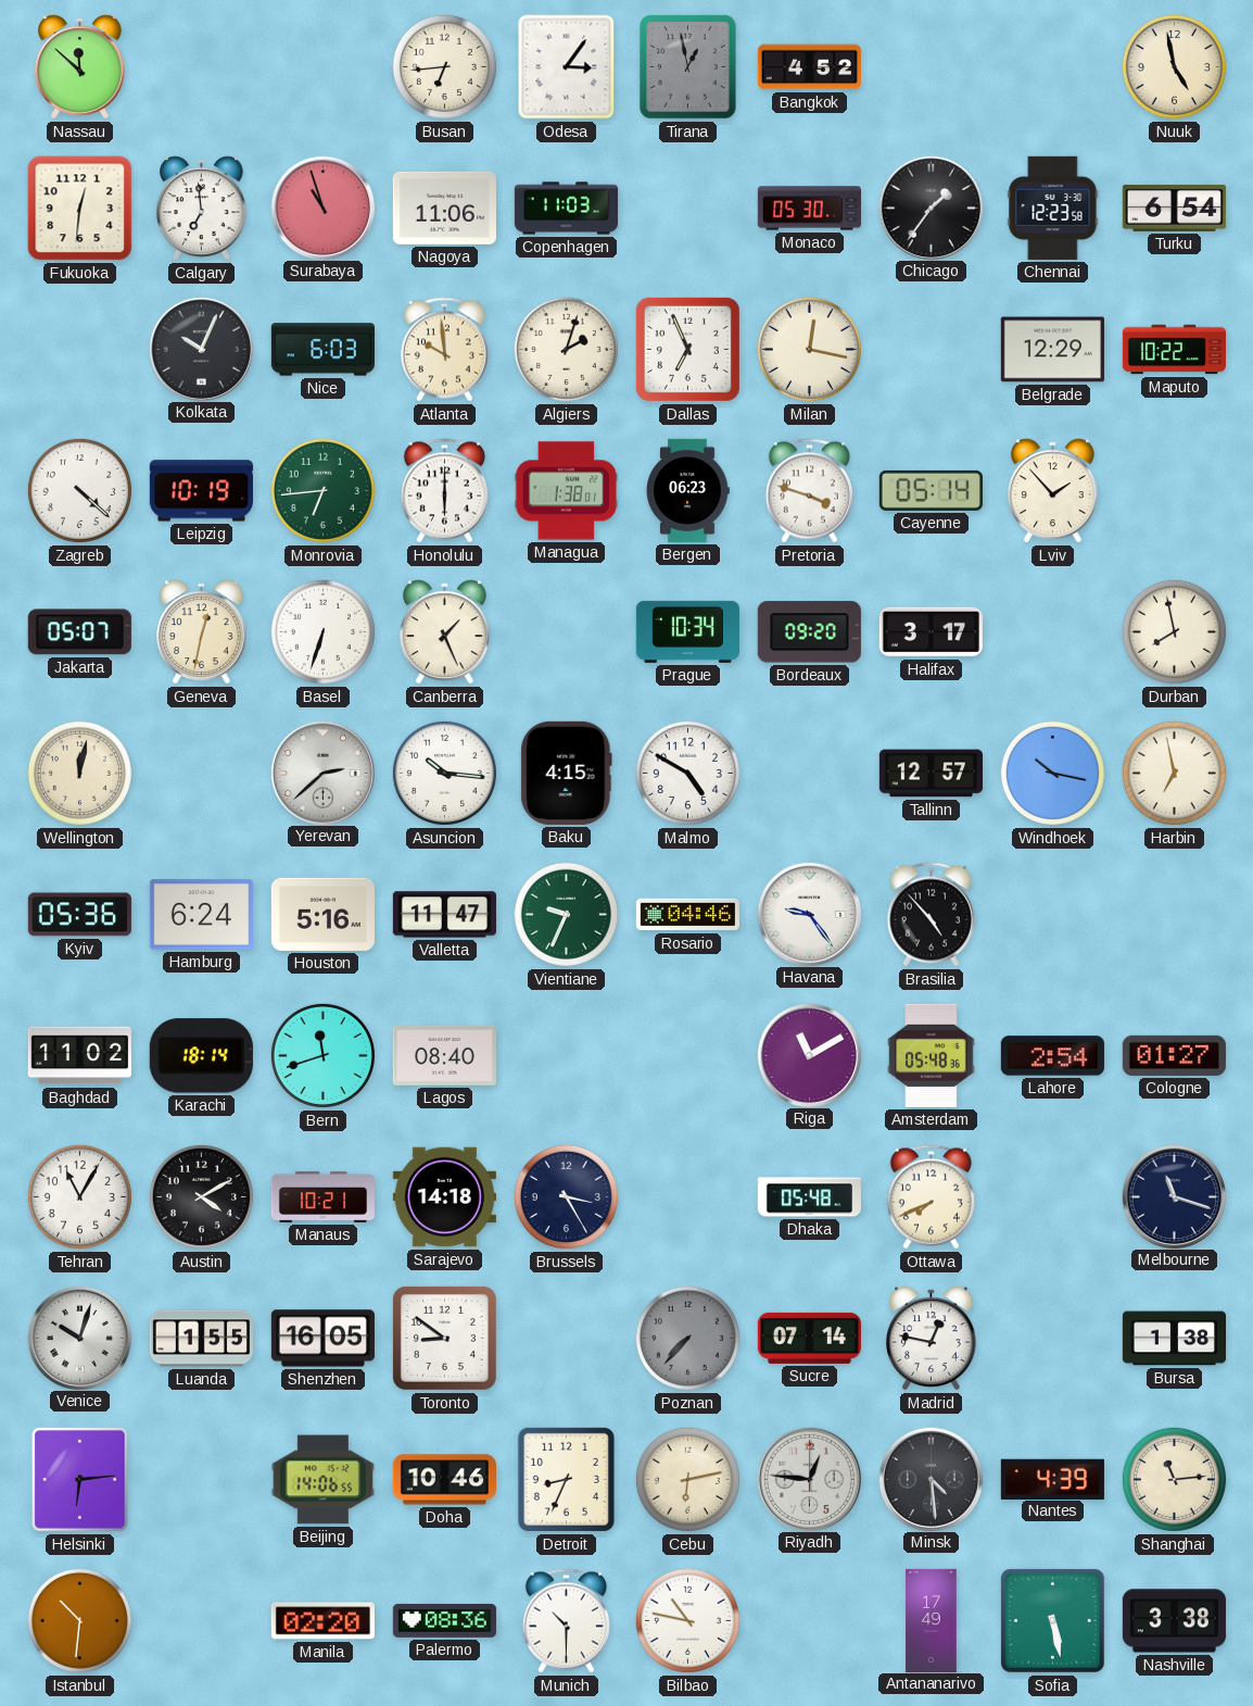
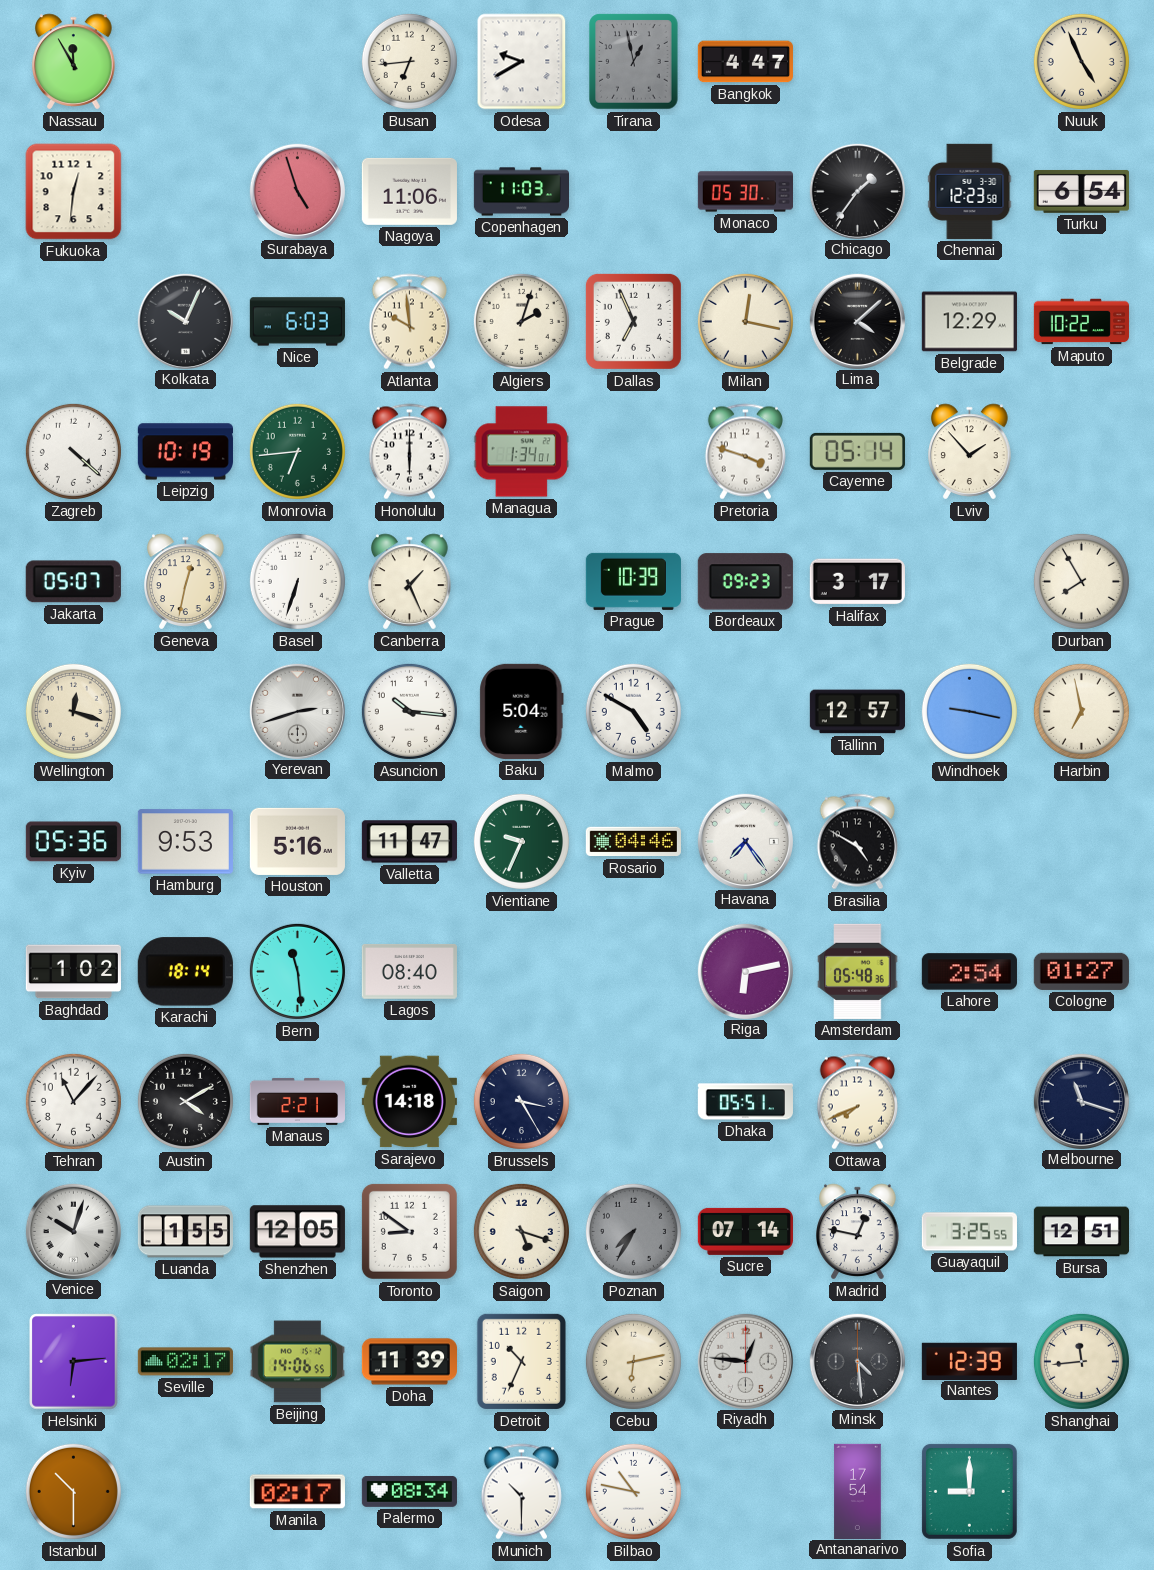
Nassau: 11:52 -> 11:55 (74, 62)
Odesa: 3:06 -> 9:40 (522, 62)
Bangkok: 4:52 -> 4:47 (745, 62)
Nuuk: 4:58 -> 4:56 (1081, 61)
Calgary: 6:59 -> none (202, 209)
Surabaya: 10:57 -> 4:57 (297, 191)
Lima: none -> 4:08 (857, 321)
Managua: 1:38 -> 1:34 (521, 452)
Bergen: 06:23 -> none (687, 490)
Prague: 10:34 -> 10:39 (633, 581)
Bordeaux: 09:20 -> 09:23 (745, 582)
Durban: 7:58 -> 7:55 (1081, 581)
Wellington: 12:02 -> 12:18 (73, 711)
Yerevan: 2:38 -> 2:42 (297, 711)
Baku: 4:15 -> 5:04 (522, 711)
Windhoek: 10:17 -> 9:17 (969, 711)
Hamburg: 6:24 -> 9:53 (185, 842)
Havana: 9:24 -> 7:24 (745, 841)
Brasilia: 4:53 -> 4:50 (857, 842)
Baghdad: 11:02 -> 1:02 (73, 972)
Bern: 11:42 -> 11:29 (297, 971)
Riga: 11:10 -> 6:13 (745, 971)
Tehran: 11:05 -> 11:07 (73, 1101)
Manaus: 10:21 -> 2:21 (297, 1101)
Dhaka: 05:48 -> 05:51 (745, 1102)
Shenzhen: 16:05 -> 12:05 (297, 1232)
Saigon: none -> 5:18 (521, 1231)
Poznan: 7:37 -> 7:35 (633, 1231)
Guayaquil: none -> 3:25 (969, 1232)
Bursa: 1:38 -> 12:51 (1081, 1232)
Seville: none -> 02:17 (185, 1362)
Doha: 10:46 -> 11:39 (409, 1362)
Detroit: 8:34 -> 10:34 (521, 1361)
Nantes: 4:39 -> 12:39 (969, 1361)
Shanghai: 11:14 -> 11:44 (1081, 1361)
Istanbul: 10:31 -> 10:30 (73, 1491)
Manila: 02:20 -> 02:17 (297, 1492)
Palermo: 08:36 -> 08:34 (409, 1491)
Antananarivo: 17:49 -> 17:54 (858, 1491)
Sofia: 5:28 -> 9:00 (969, 1491)
Nashville: 3:38 -> none (1174, 1621)
